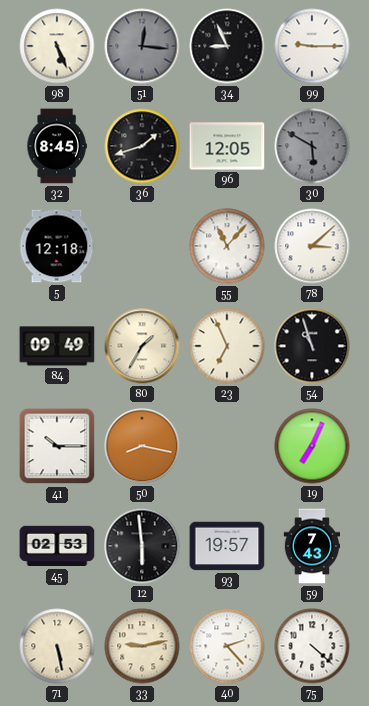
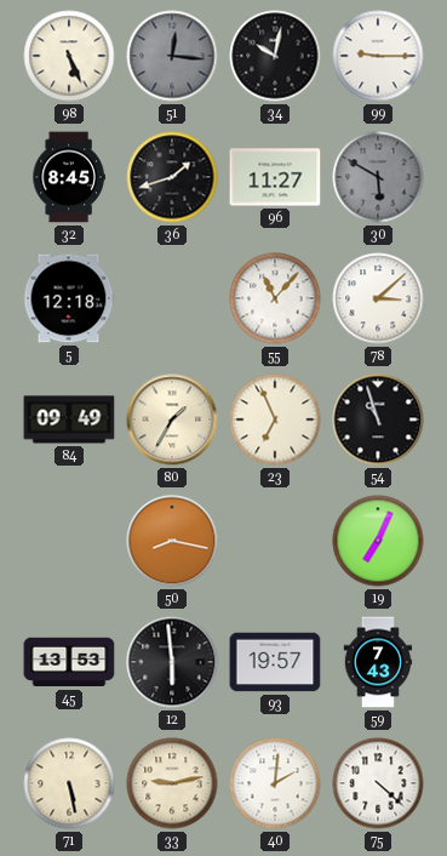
34: 8:56 -> 10:02 (275, 56)
96: 12:05 -> 11:27 (275, 177)
41: 10:15 -> none (57, 446)
45: 02:53 -> 13:53 (69, 662)
40: 2:23 -> 2:01 (275, 783)
